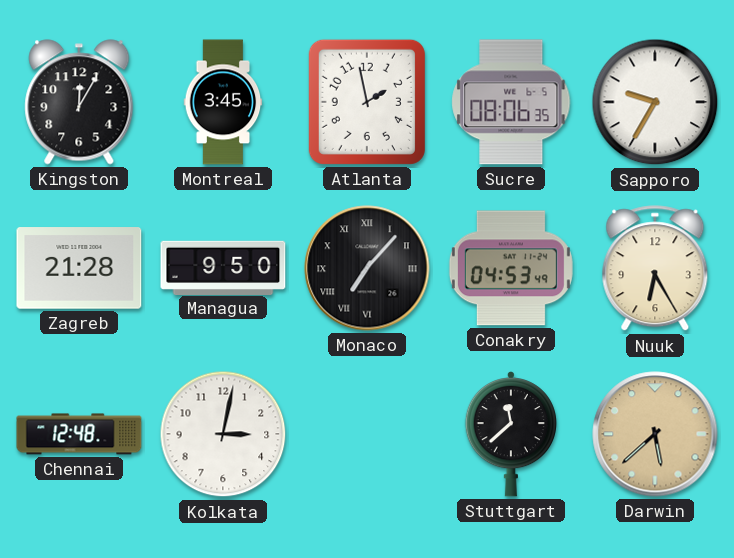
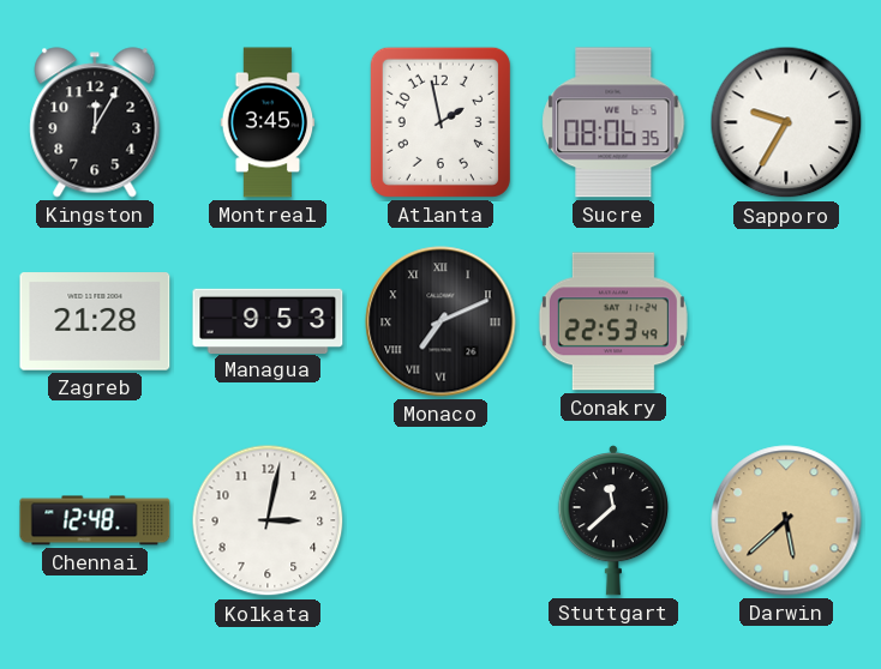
Managua: 9:50 -> 9:53 (268, 320)
Monaco: 7:07 -> 7:11 (440, 321)
Conakry: 04:53 -> 22:53 (613, 321)
Nuuk: 6:25 -> none (655, 269)
